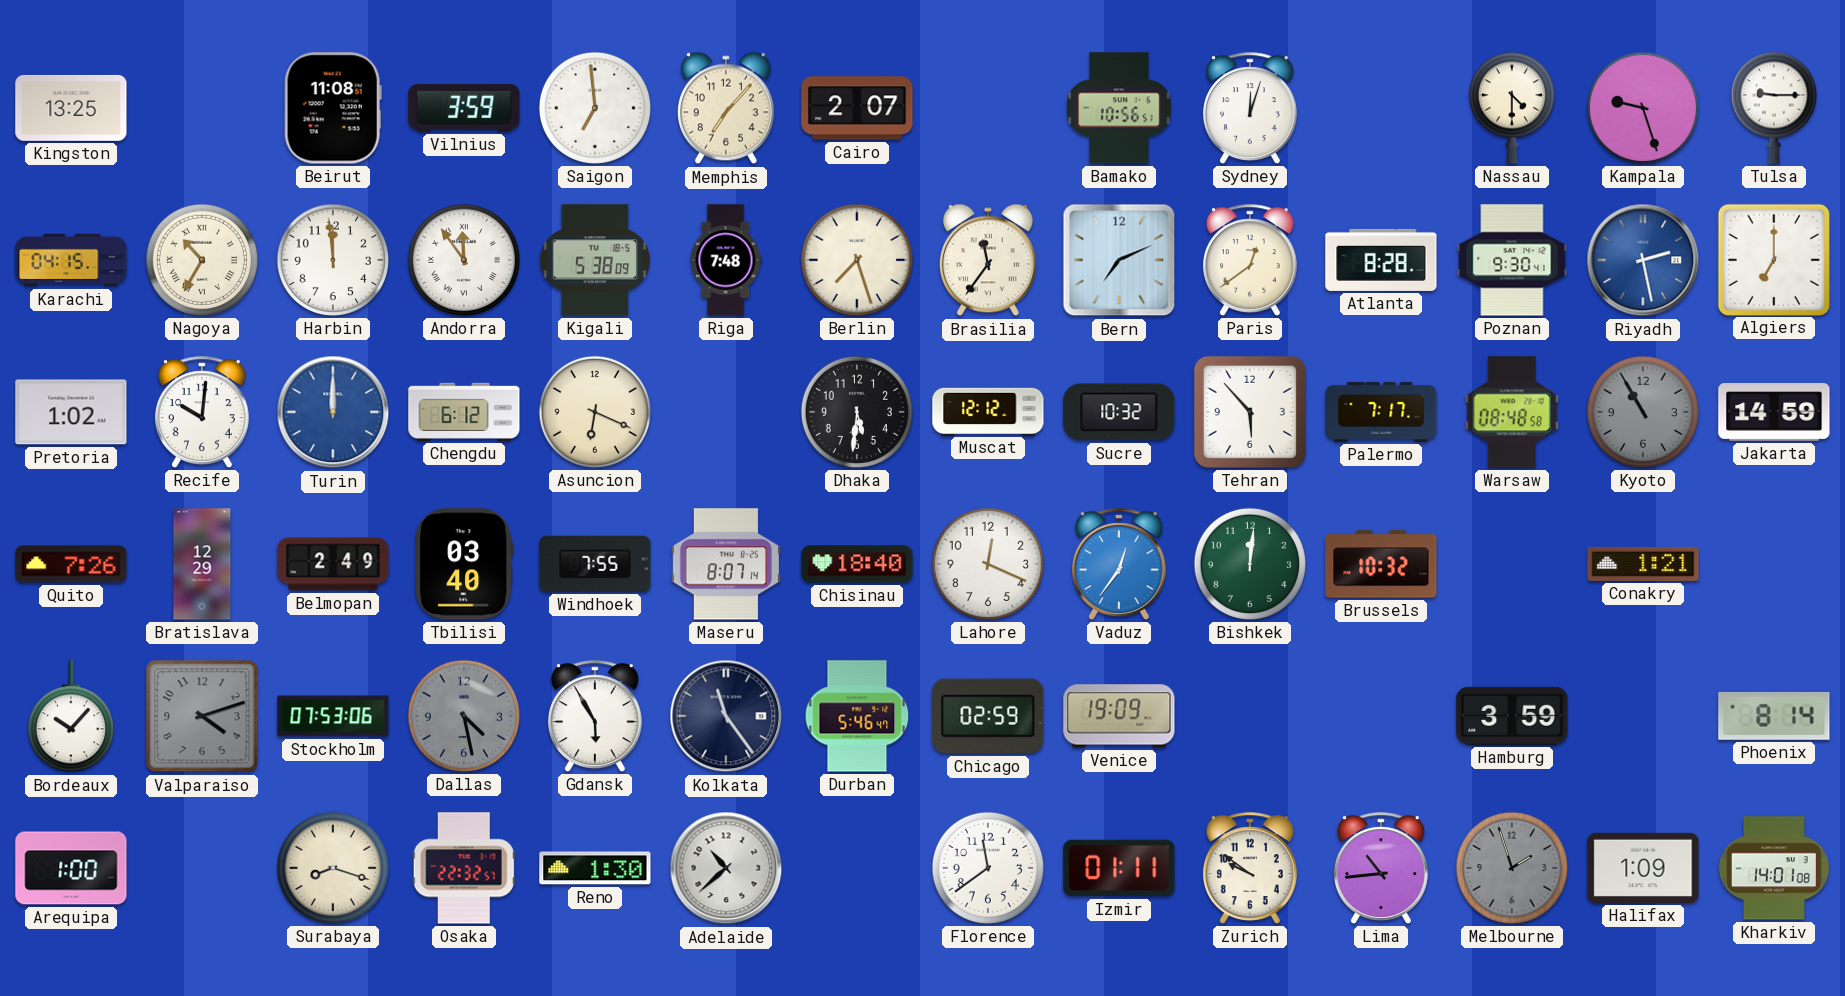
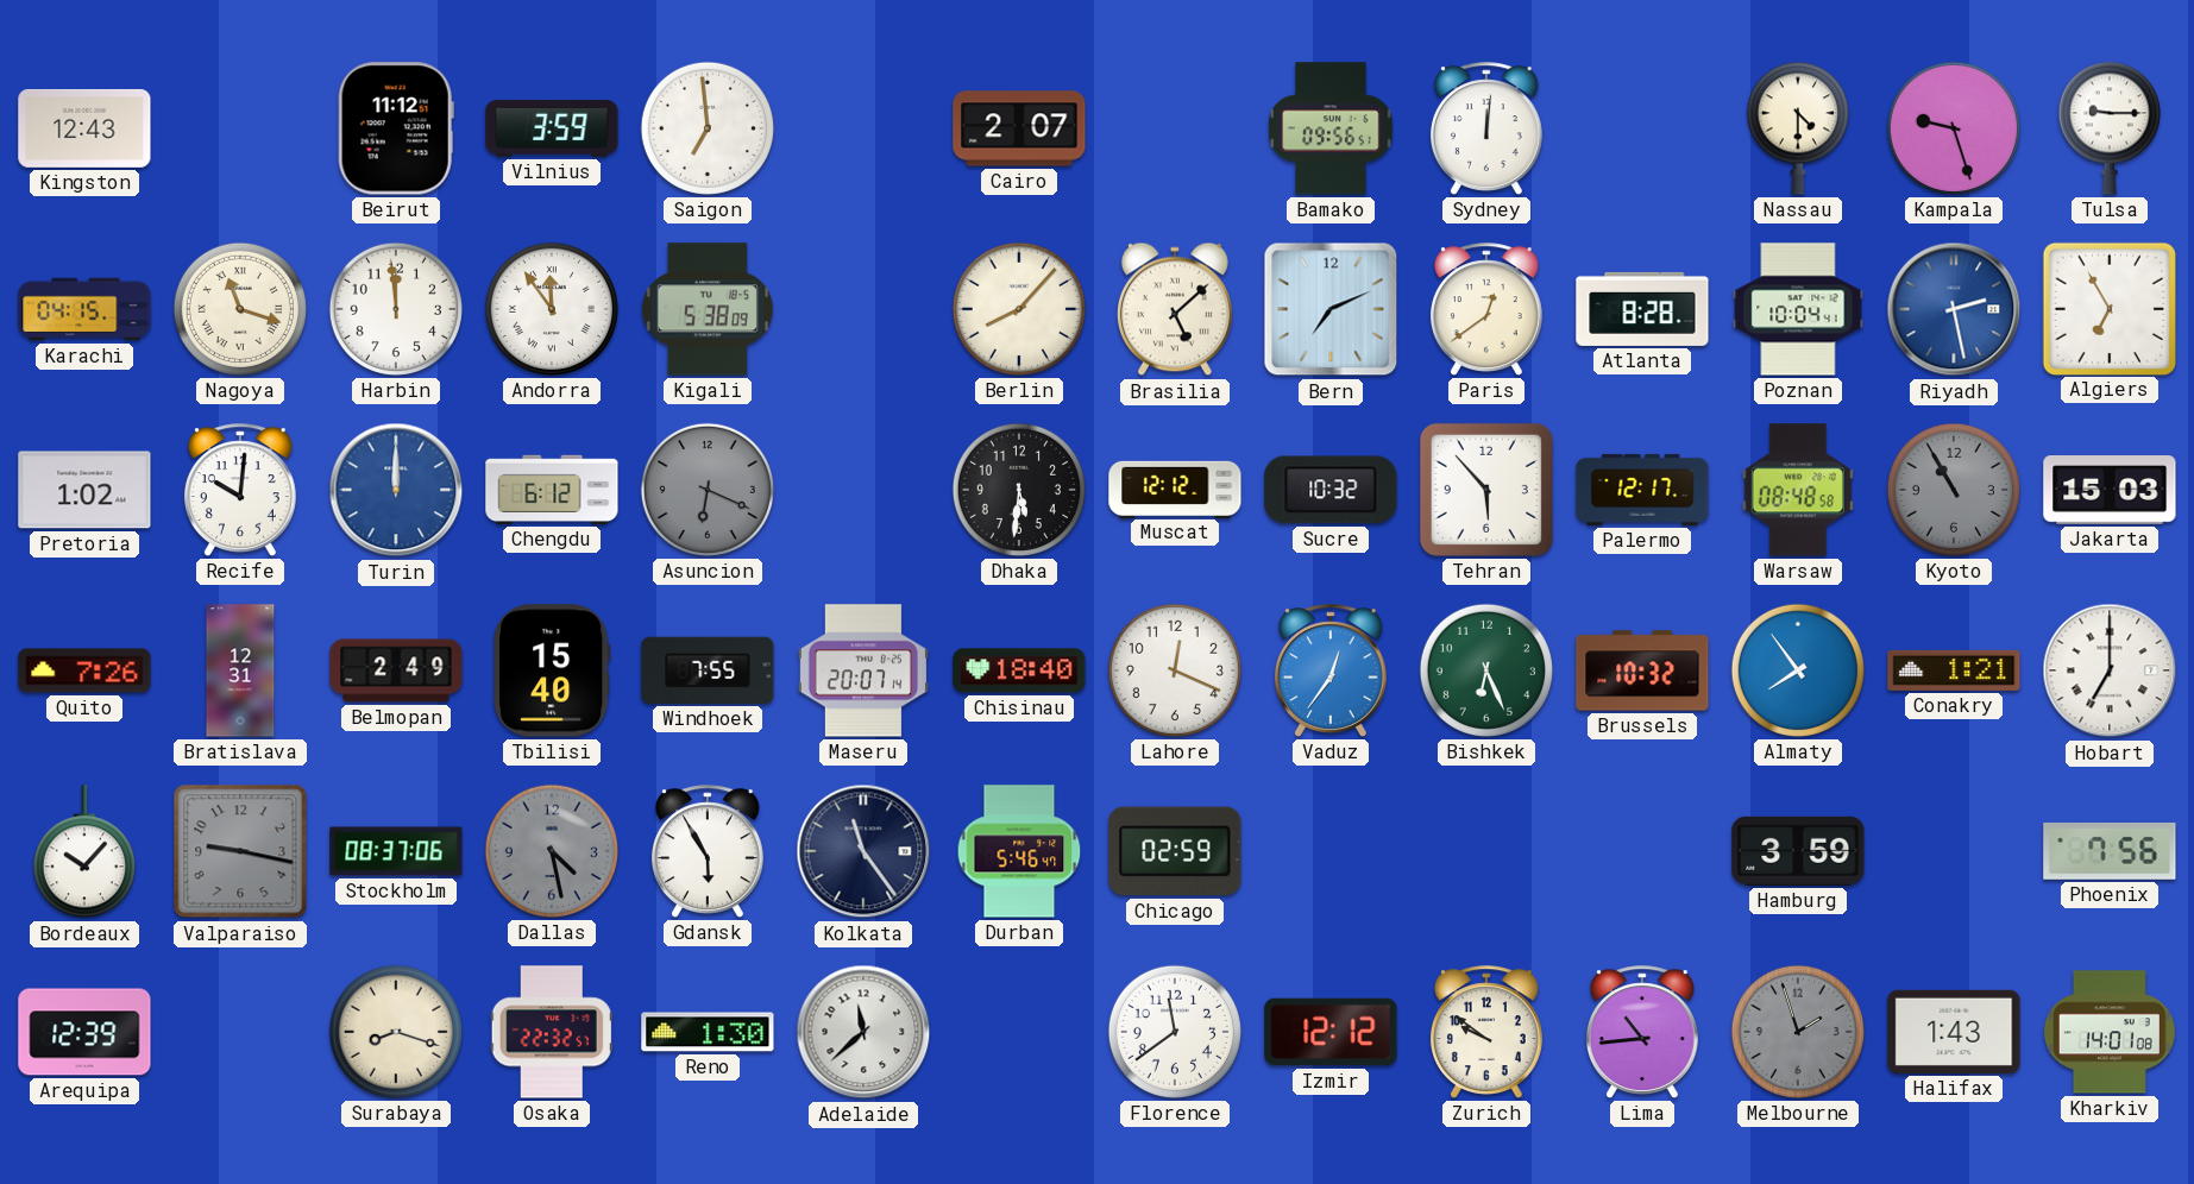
Kingston: 13:25 -> 12:43 (84, 128)
Beirut: 11:08 -> 11:12 (396, 128)
Memphis: 7:07 -> none (726, 108)
Bamako: 10:56 -> 09:56 (1331, 128)
Sydney: 12:03 -> 12:01 (1486, 128)
Nagoya: 10:35 -> 11:18 (240, 309)
Riga: 7:48 -> none (726, 260)
Berlin: 7:27 -> 8:07 (1019, 309)
Brasilia: 11:36 -> 5:08 (1175, 309)
Poznan: 9:30 -> 10:04 (1798, 309)
Algiers: 7:00 -> 6:55 (2108, 308)
Asuncion dial: cream -> grey (708, 490)
Palermo: 7:17 -> 12:17 (1642, 490)
Jakarta: 14:59 -> 15:03 (2110, 491)
Bratislava: 12:29 -> 12:31 (240, 670)
Tbilisi: 03:40 -> 15:40 (552, 670)
Maseru: 8:07 -> 20:07 (863, 670)
Bishkek: 12:01 -> 6:26 (1486, 670)
Almaty: none -> 7:54 (1798, 670)
Hobart: none -> 7:00 (2110, 670)
Valparaiso: 4:12 -> 9:17 (240, 851)
Stockholm: 07:53 -> 08:37 (396, 851)
Venice: 19:09 -> none (1119, 716)
Phoenix: 8:14 -> 7:56 (2110, 851)
Arequipa: 1:00 -> 12:39 (84, 1032)
Adelaide: 10:38 -> 11:38 (863, 1032)
Izmir: 01:11 -> 12:12 (1331, 1032)
Halifax: 1:09 -> 1:43 (1954, 1032)
